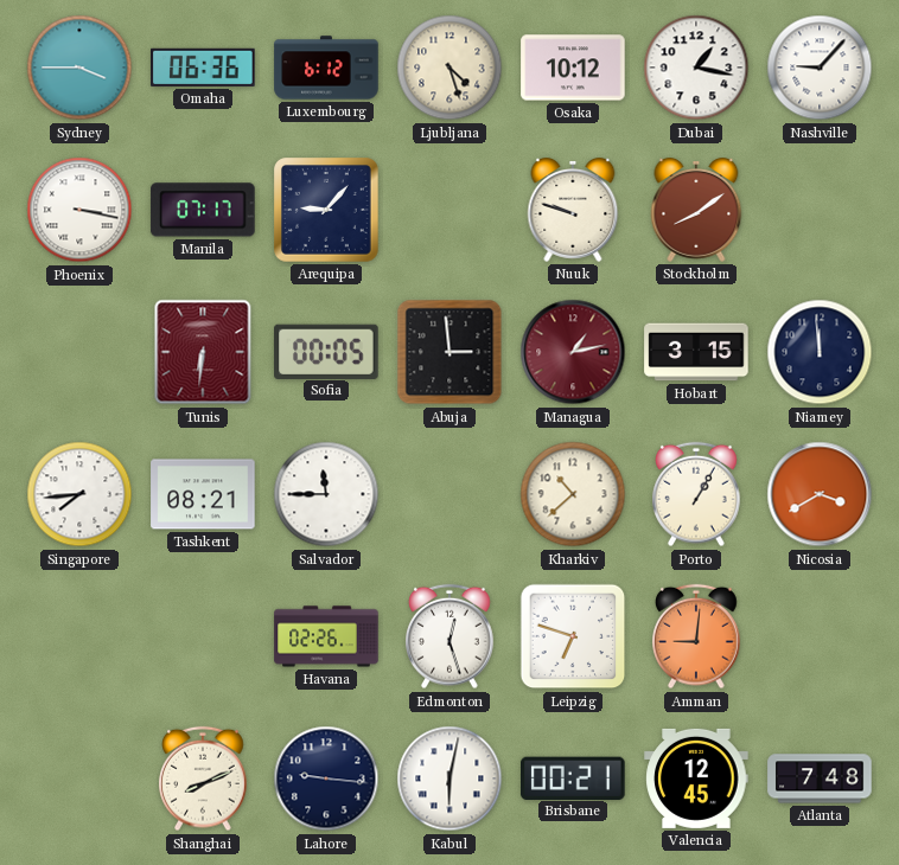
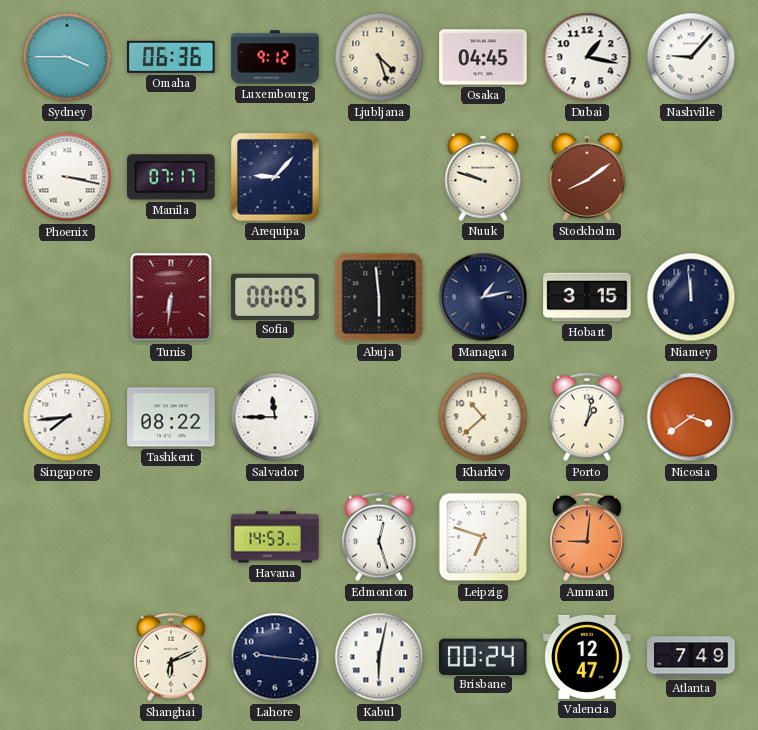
Luxembourg: 6:12 -> 9:12 (275, 57)
Osaka: 10:12 -> 04:45 (483, 57)
Abuja: 2:59 -> 5:59 (379, 297)
Managua dial: burgundy -> navy (483, 297)
Tashkent: 08:21 -> 08:22 (171, 417)
Porto: 1:05 -> 1:02 (587, 417)
Nicosia: 3:40 -> 3:39 (691, 417)
Havana: 02:26 -> 14:53 (275, 537)
Shanghai: 8:11 -> 6:11 (171, 657)
Brisbane: 00:21 -> 00:24 (483, 656)
Valencia: 12:45 -> 12:47 (587, 657)
Atlanta: 7:48 -> 7:49 (691, 657)
